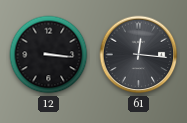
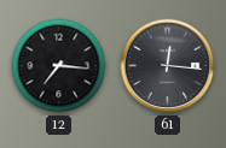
12: 3:16 -> 7:16 (59, 66)
